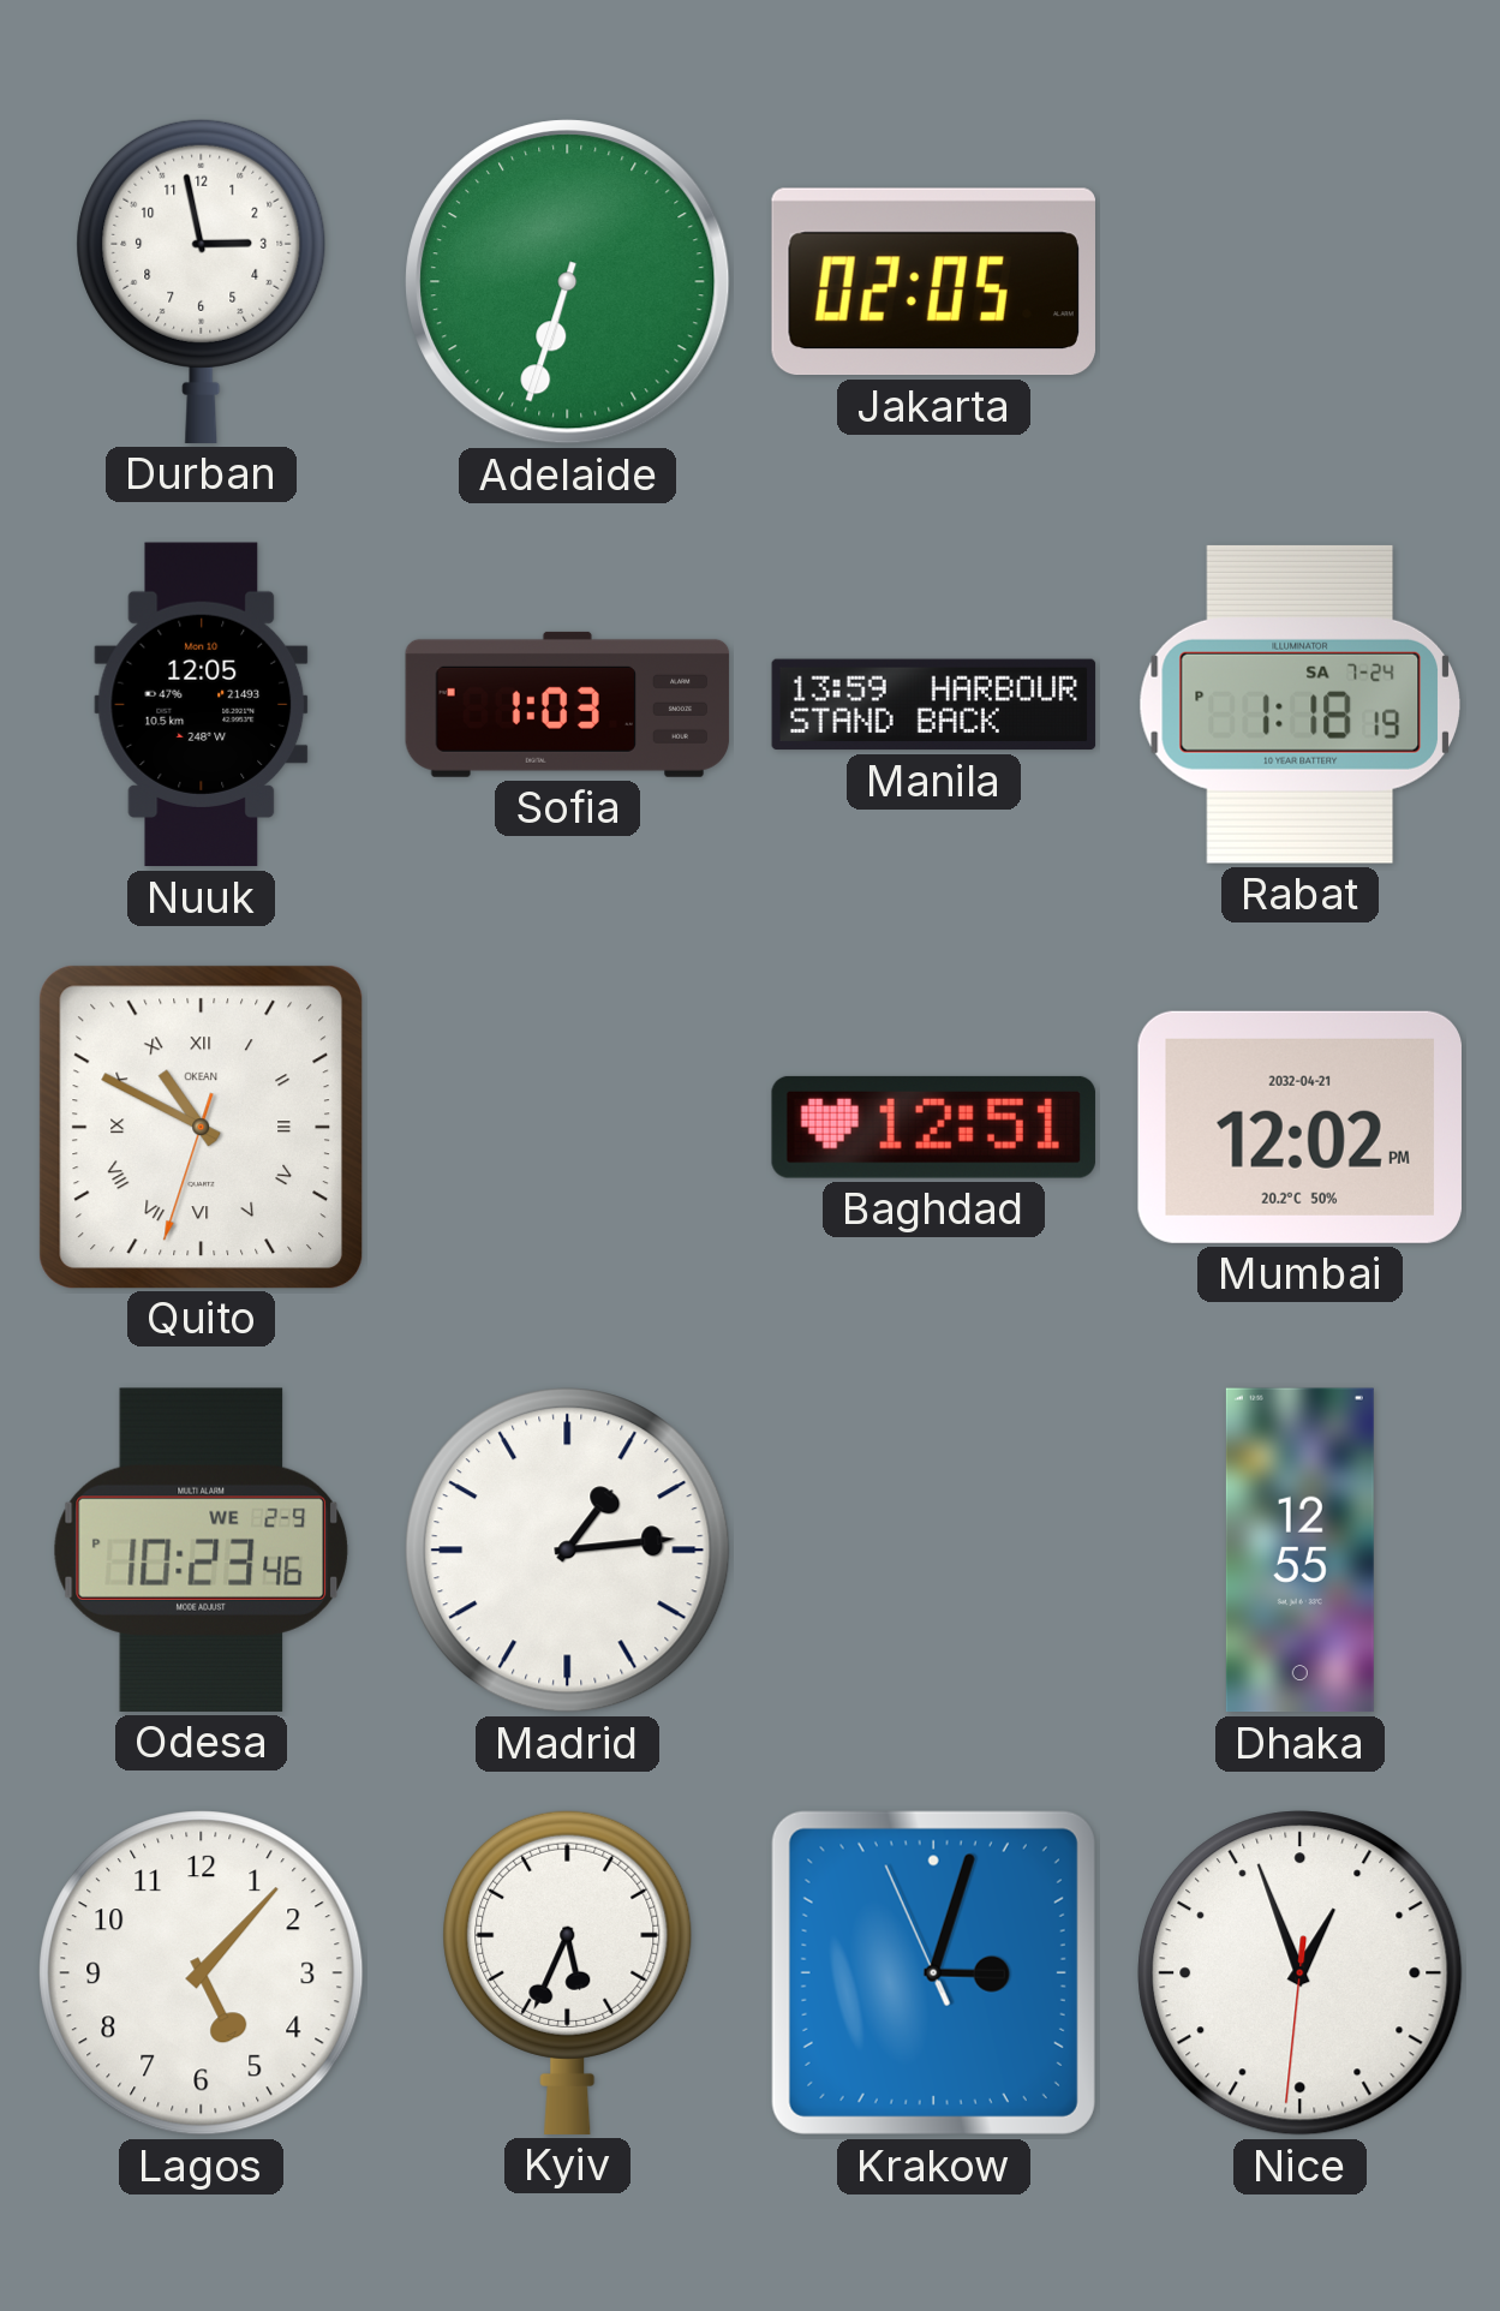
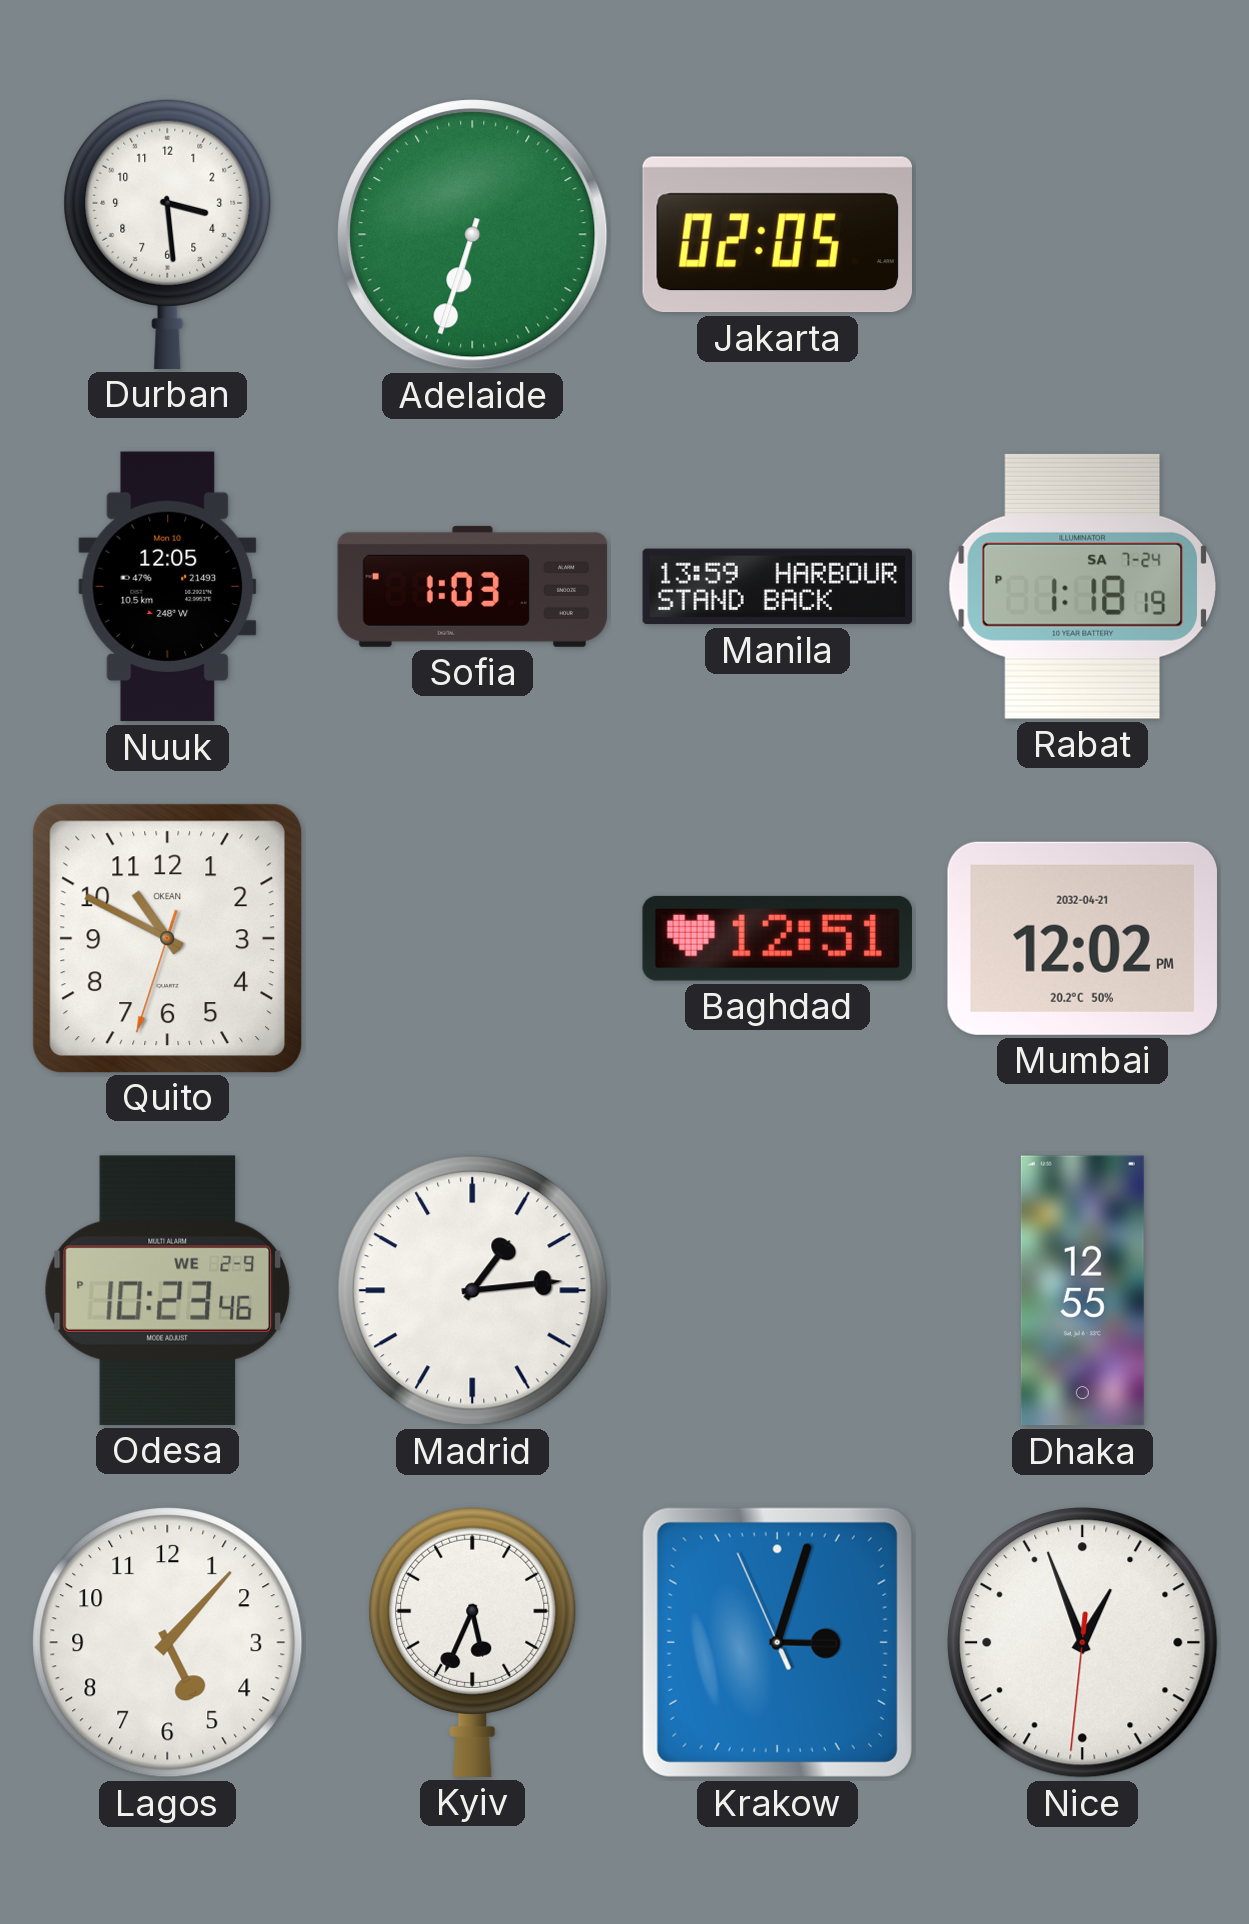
Durban: 2:58 -> 3:29 (168, 234)
Quito numerals: Roman -> Arabic (167, 938)
